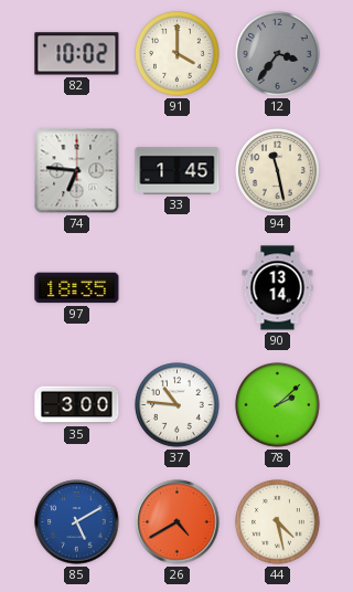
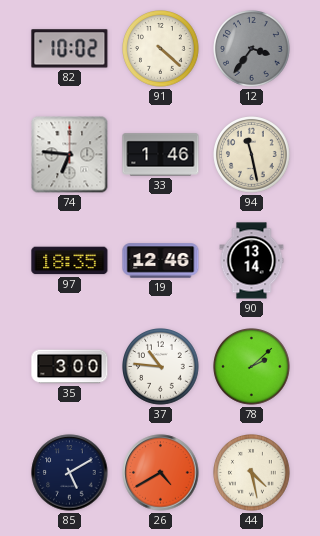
91: 4:00 -> 4:22 (161, 49)
33: 1:45 -> 1:46 (161, 155)
19: none -> 12:46 (161, 261)
85 dial: blue -> navy (70, 473)
